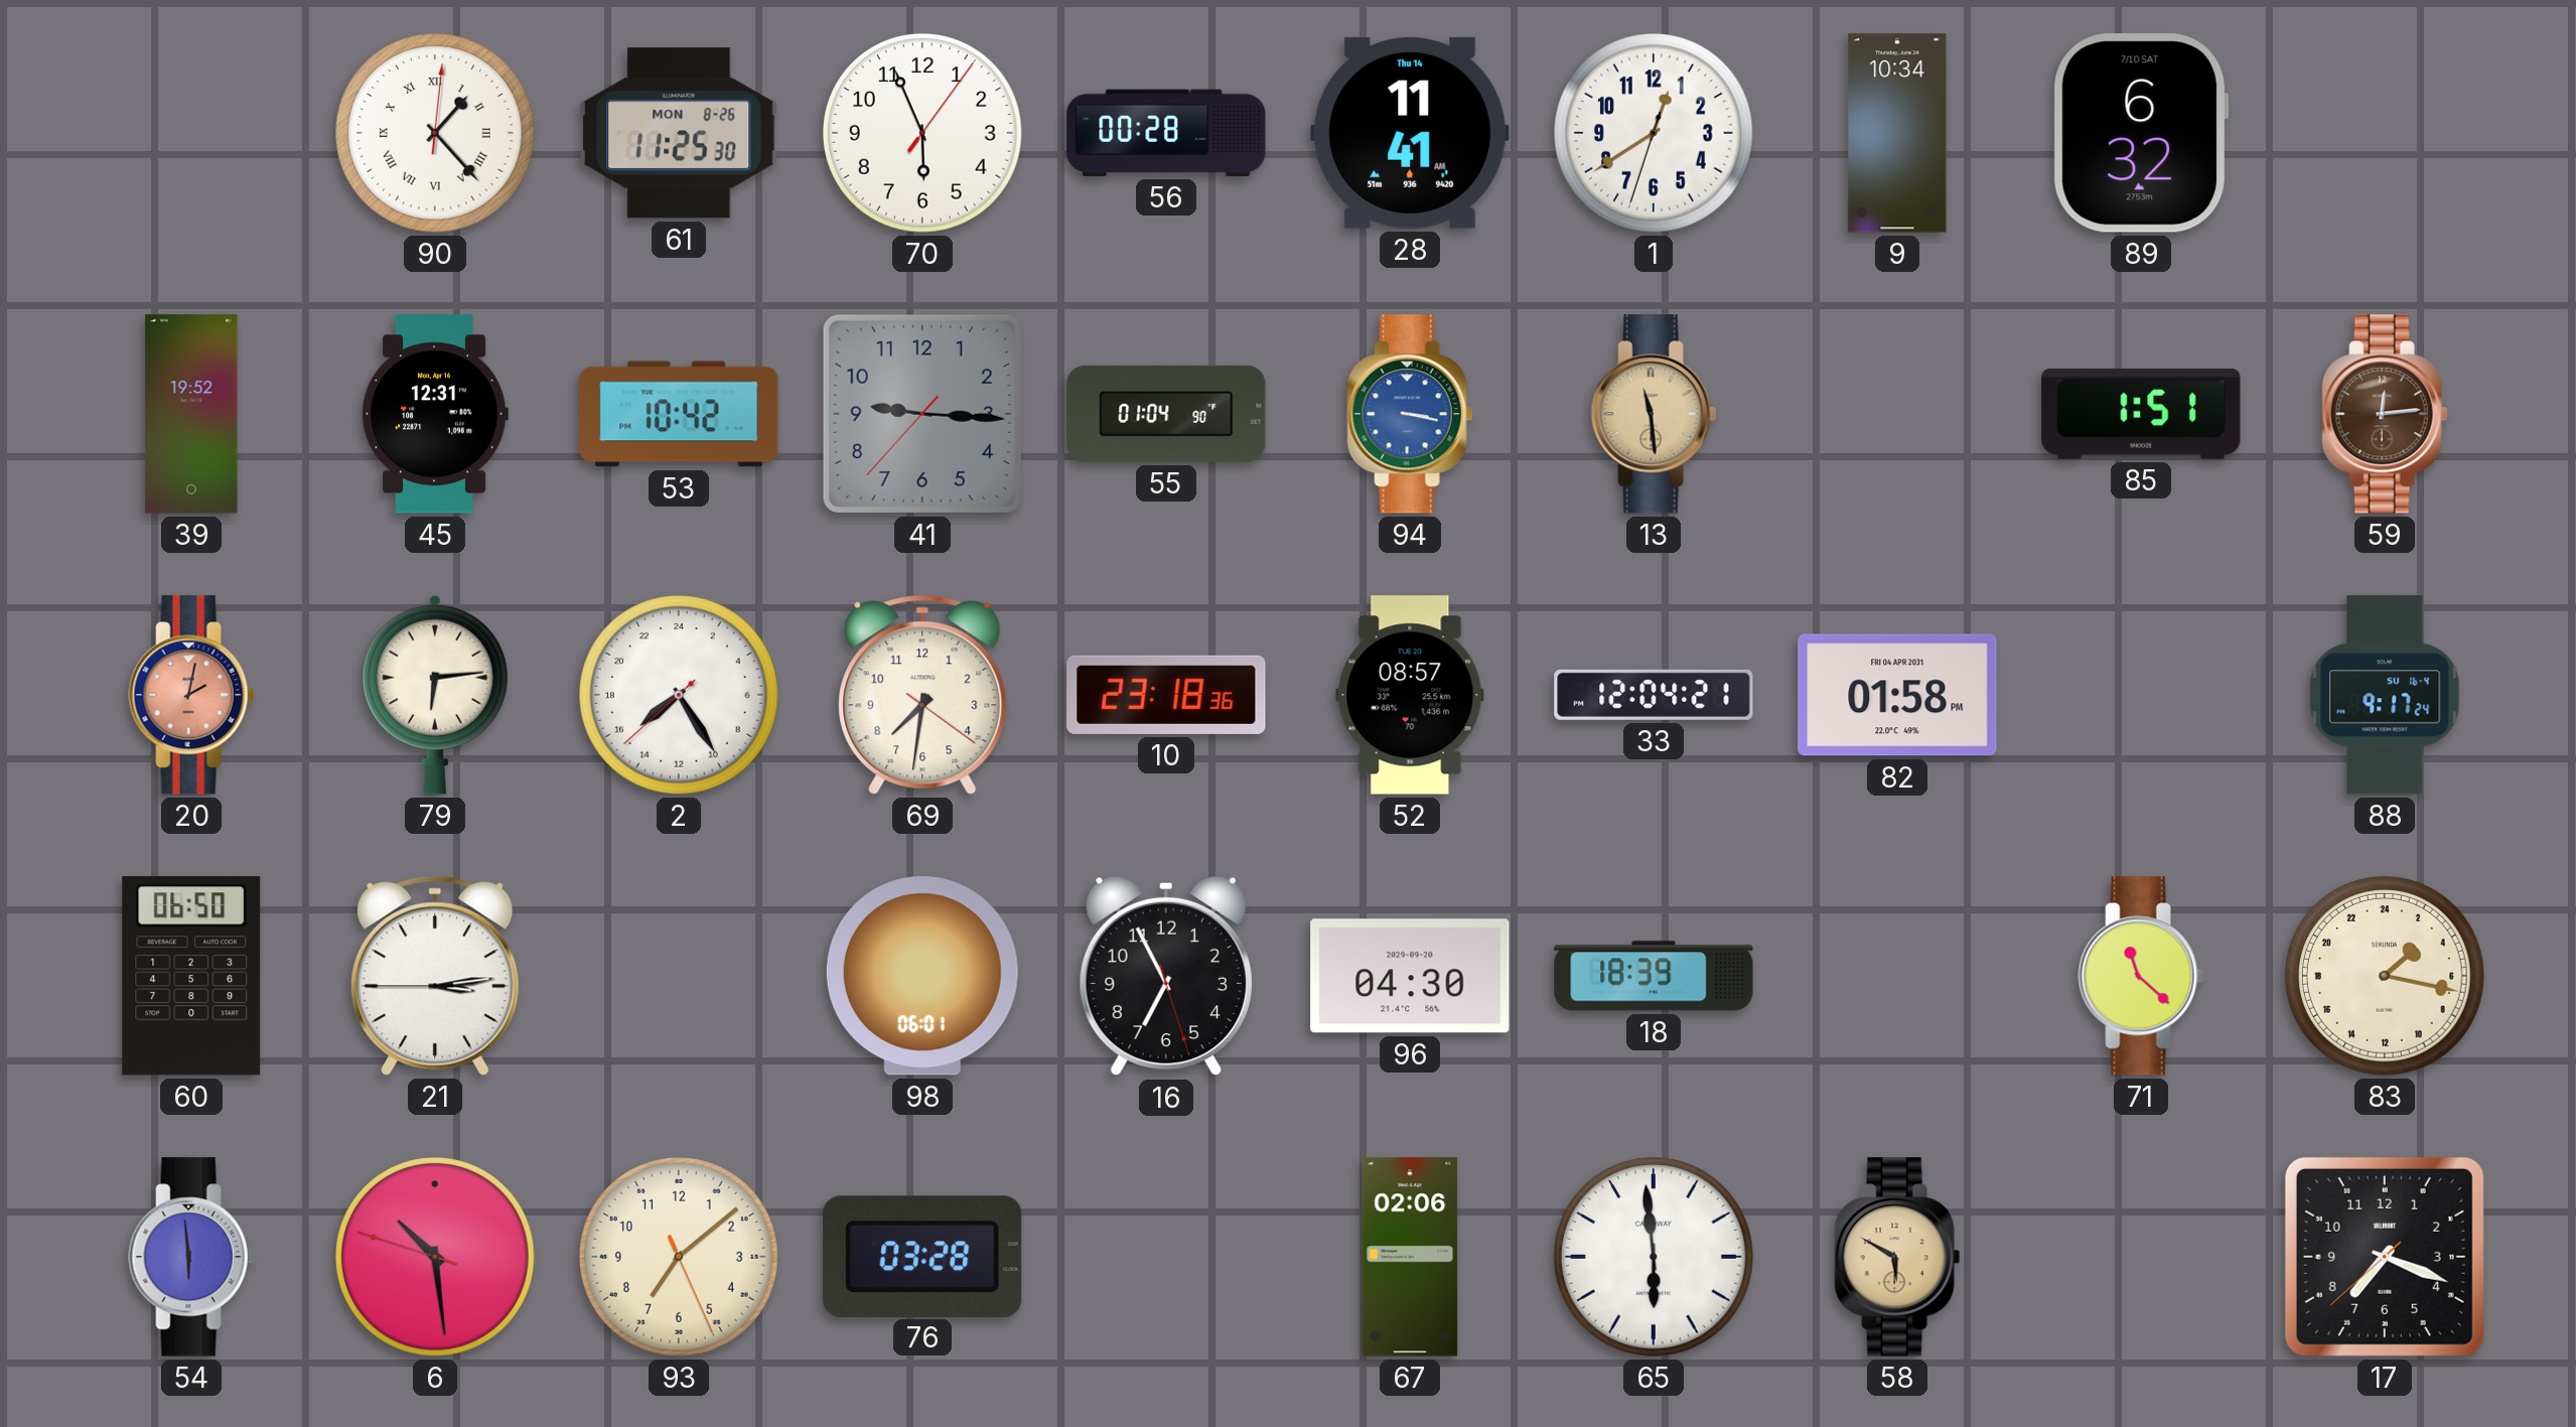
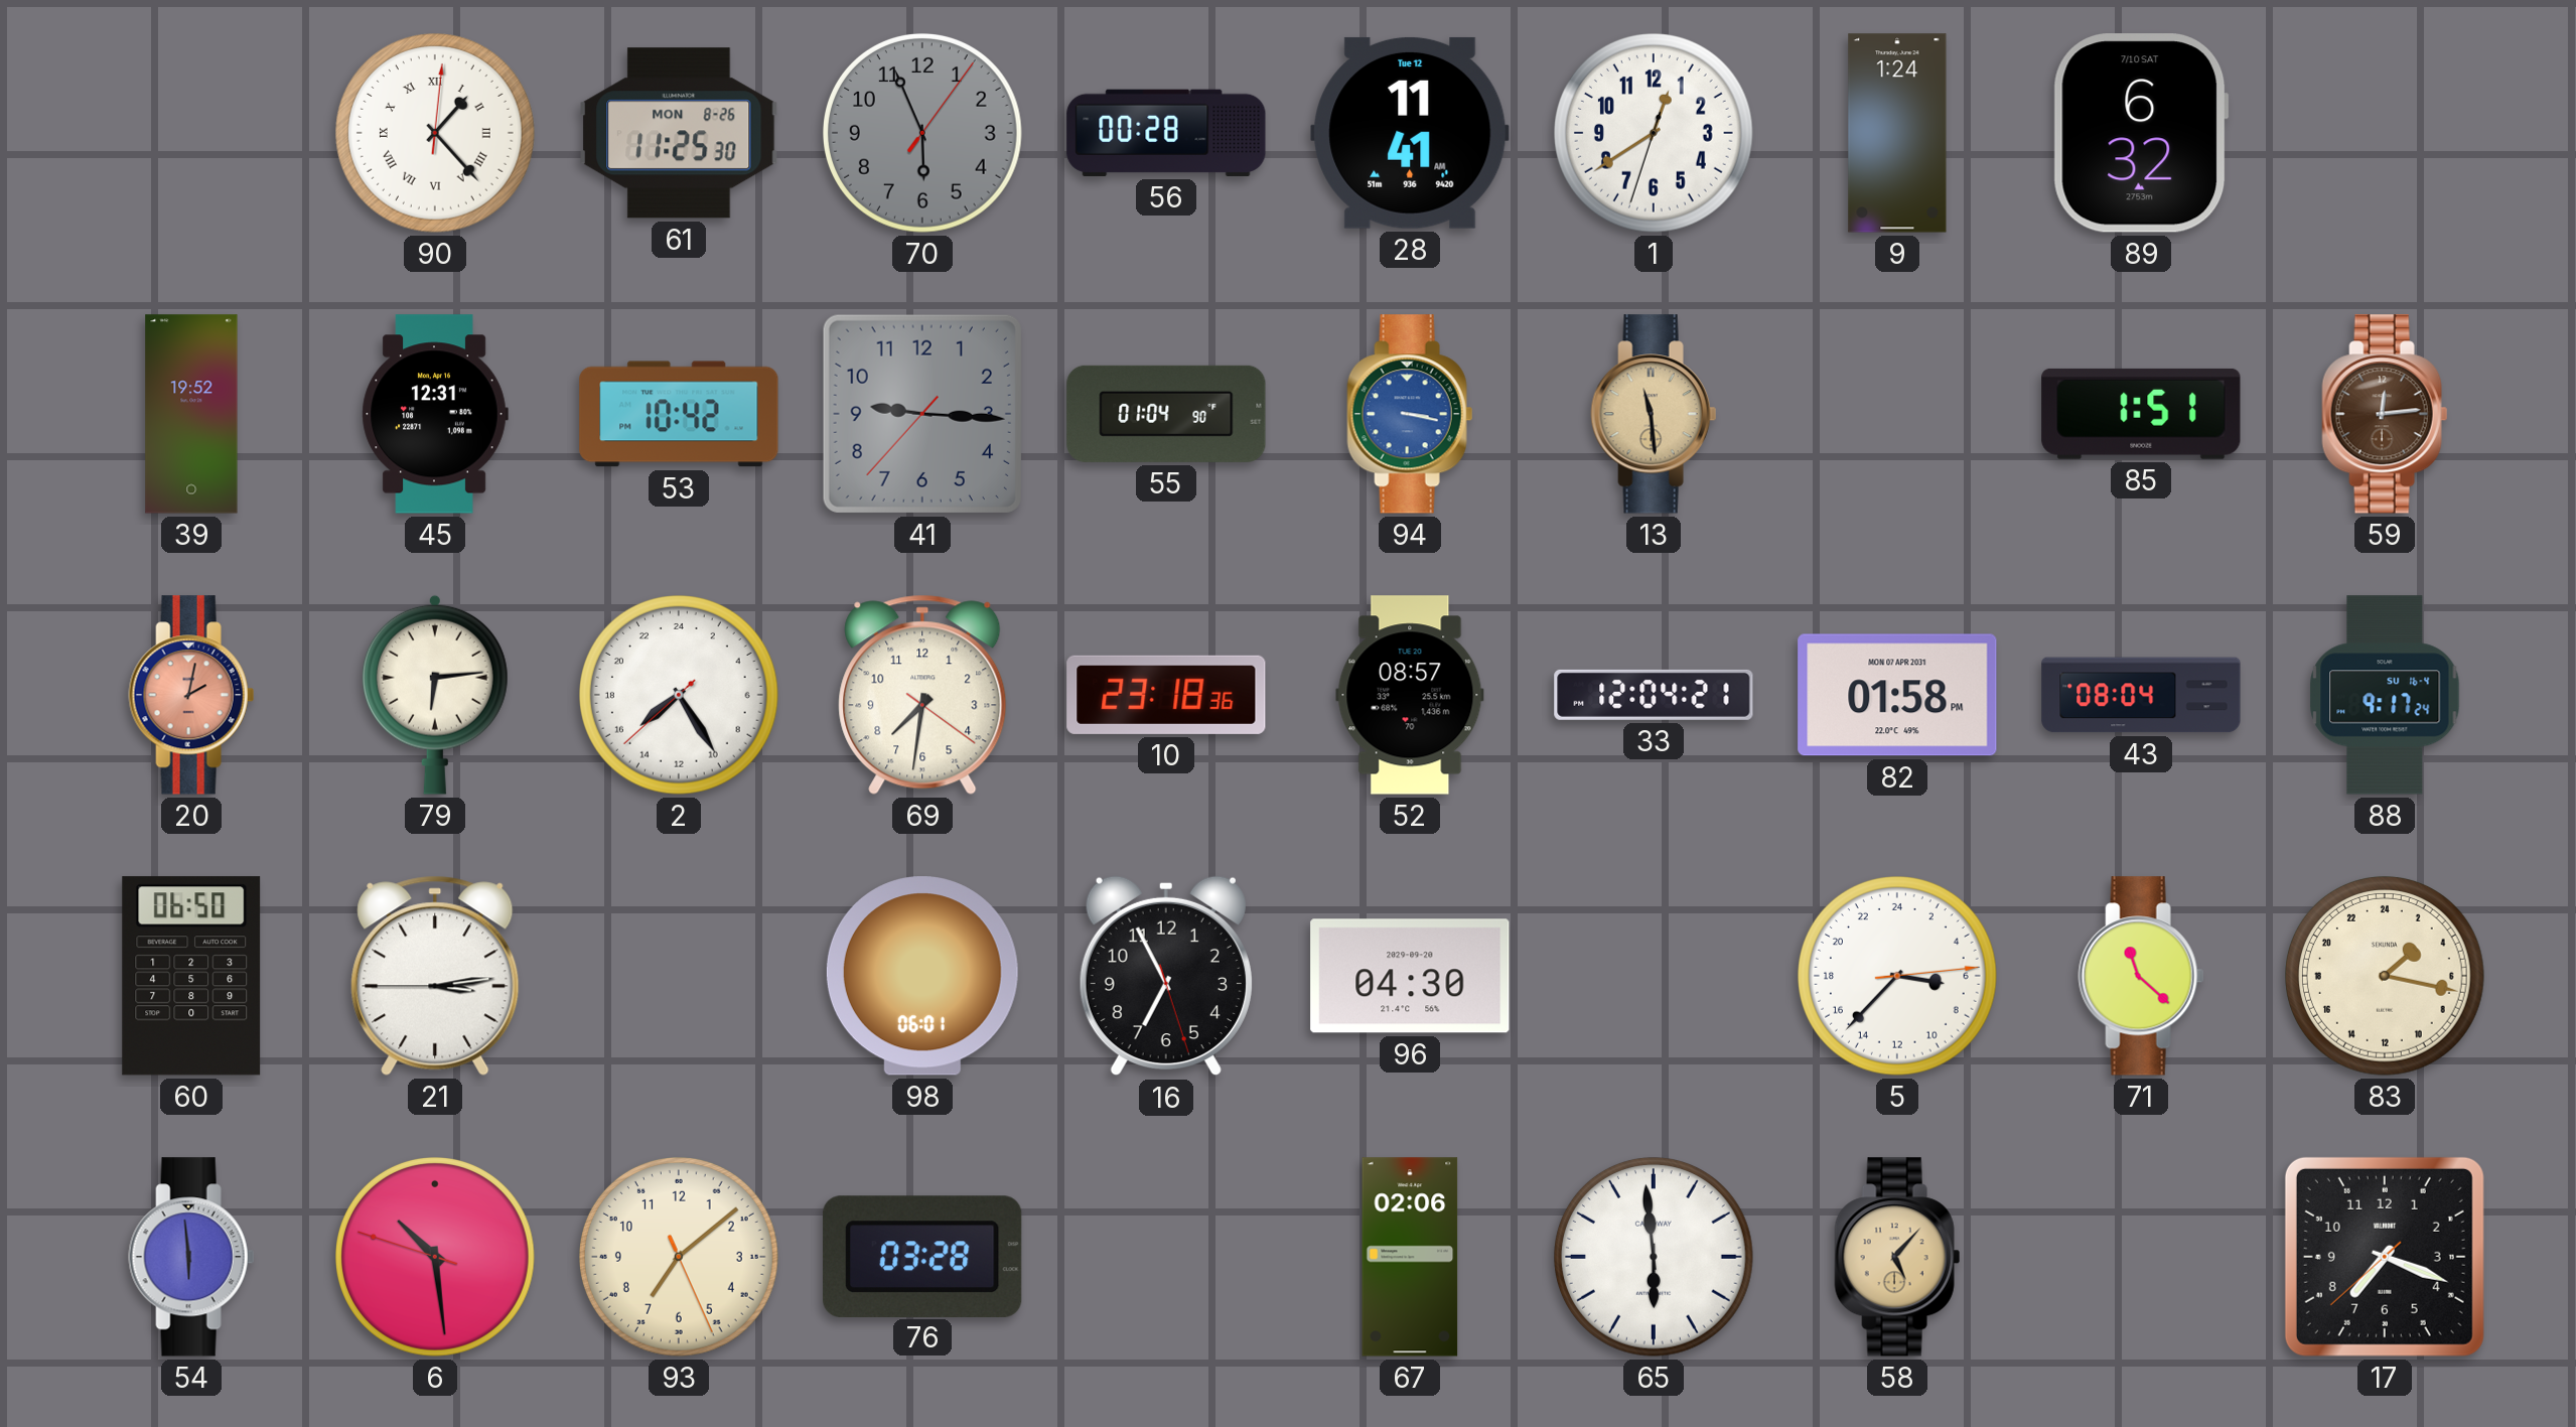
70 dial: white -> grey (923, 134)
28 date: Thu 14 -> Tue 12 (1410, 133)
9: 10:34 -> 1:24 (1897, 133)
82 date: FRI 04 APR 2031 -> MON 07 APR 2031 (1897, 695)
43: none -> 08:04 (2141, 695)
18: 18:39 -> none (1654, 976)
5: none -> 6:37 (1898, 977)
58: 5:50 -> 5:07 (1897, 1257)
